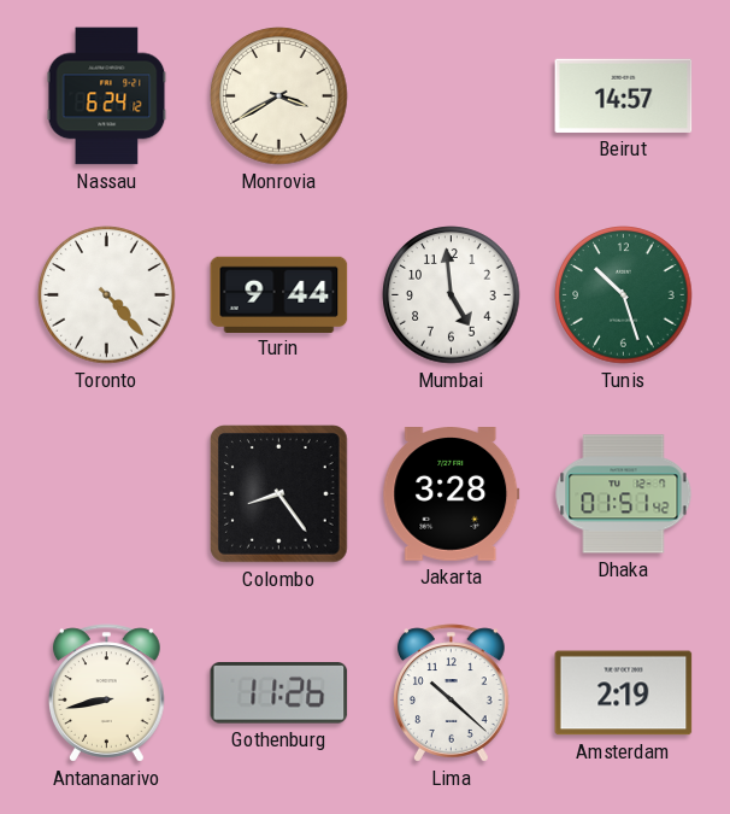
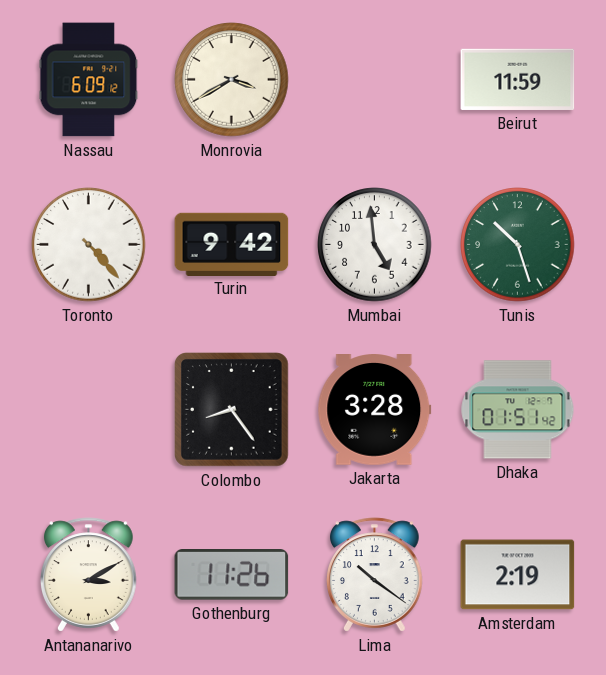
Nassau: 6:24 -> 6:09 (89, 80)
Beirut: 14:57 -> 11:59 (518, 79)
Turin: 9:44 -> 9:42 (232, 244)
Antananarivo: 8:43 -> 3:10 (89, 575)
Lima: 10:22 -> 10:21 (375, 575)
